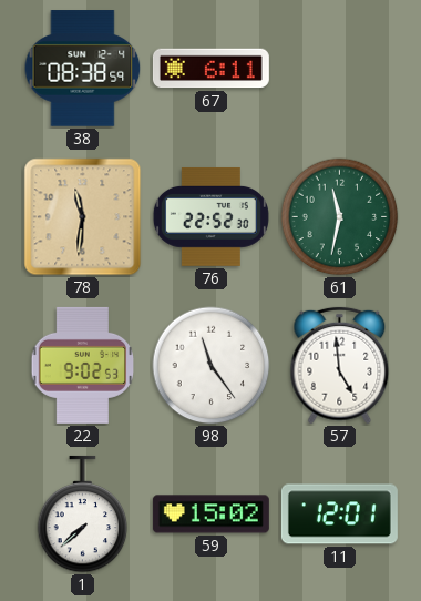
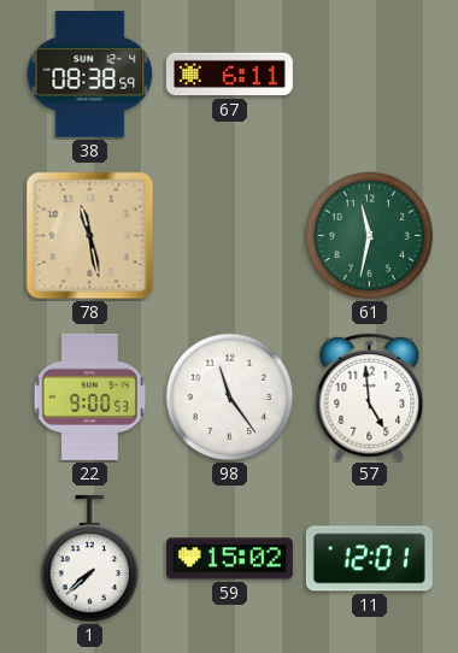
78: 11:31 -> 11:28 (90, 236)
76: 22:52 -> none (210, 216)
22: 9:02 -> 9:00 (90, 396)
